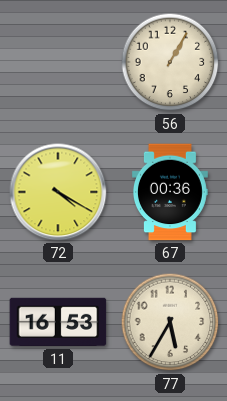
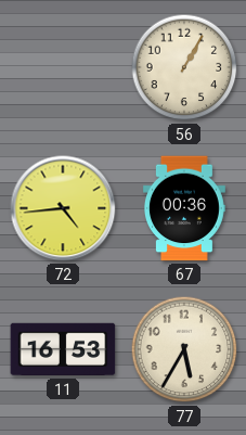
72: 4:20 -> 4:44 (63, 208)
